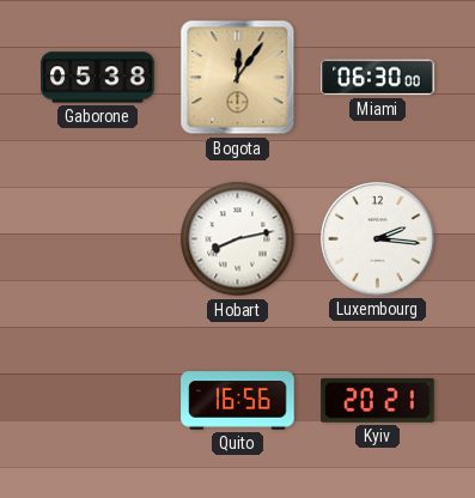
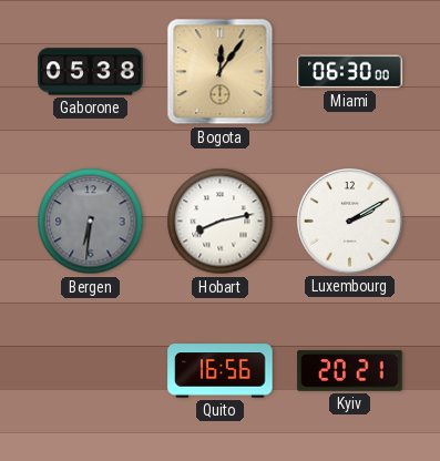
Bergen: none -> 6:31 (91, 222)
Luxembourg: 2:16 -> 2:10 (350, 222)
